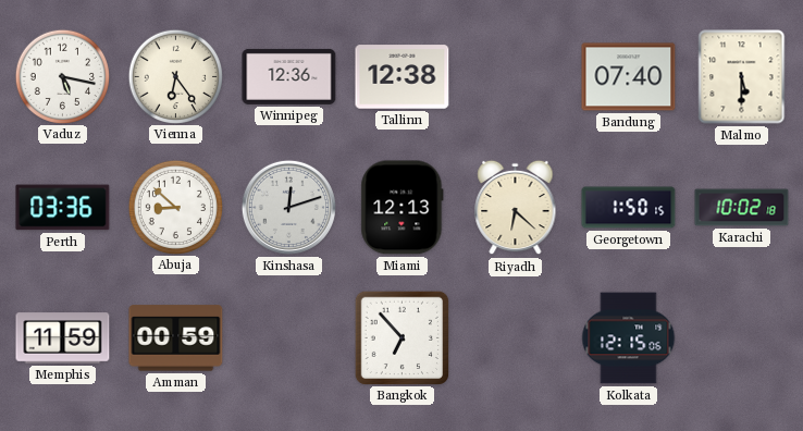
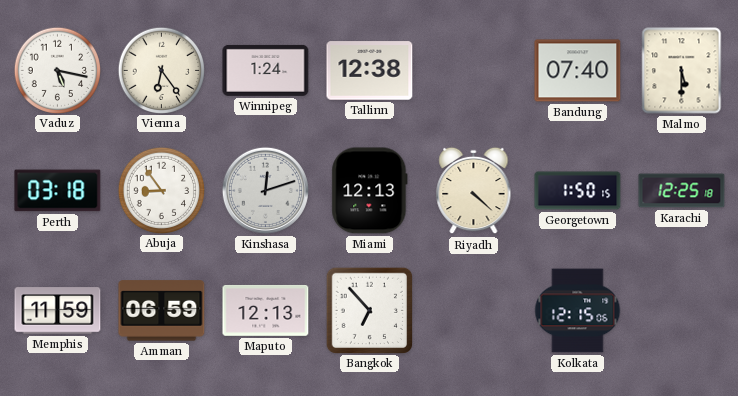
Winnipeg: 12:36 -> 1:24 (266, 70)
Perth: 03:36 -> 03:18 (58, 191)
Abuja: 8:52 -> 8:54 (161, 190)
Riyadh: 6:22 -> 4:22 (474, 191)
Karachi: 10:02 -> 12:25 (682, 191)
Amman: 00:59 -> 06:59 (162, 311)
Maputo: none -> 12:13 (266, 310)
